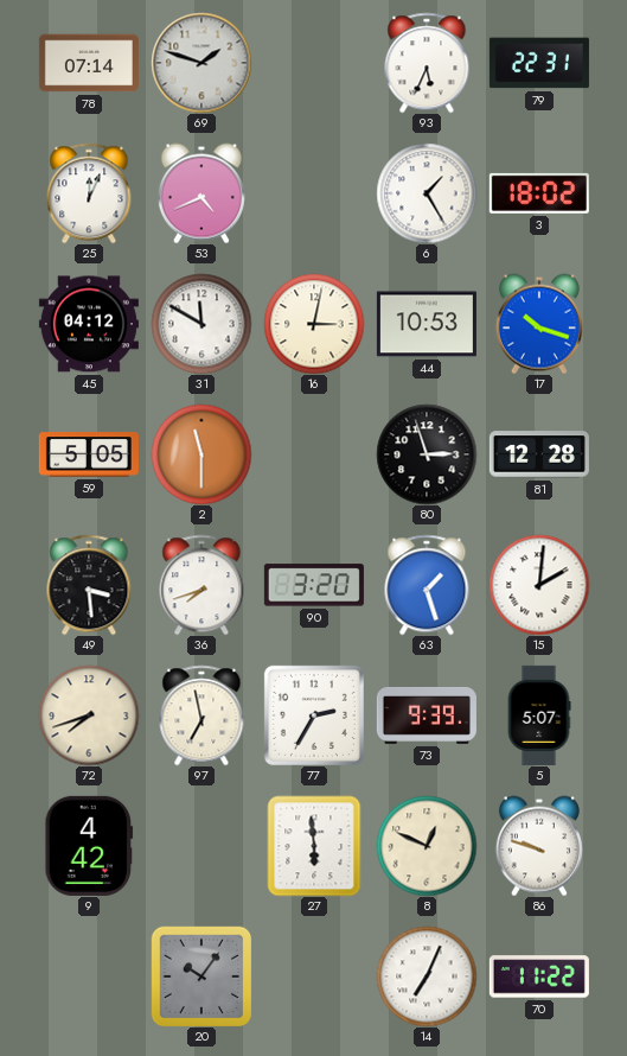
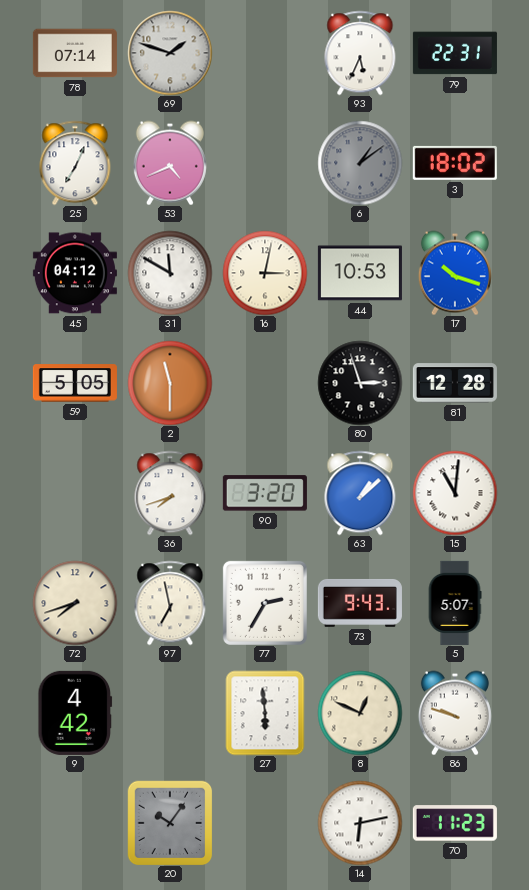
25: 12:04 -> 7:04 (75, 163)
6: 1:25 -> 1:09 (360, 163)
6 dial: white -> grey (360, 163)
49: 3:29 -> none (89, 585)
63: 1:27 -> 1:08 (360, 493)
15: 2:01 -> 11:01 (455, 493)
73: 9:39 -> 9:43 (360, 603)
14: 7:04 -> 6:13 (360, 823)
70: 11:22 -> 11:23 (455, 823)
